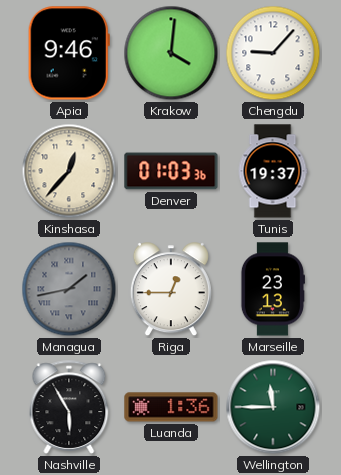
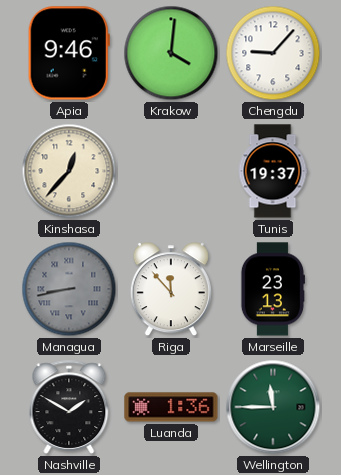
Denver: 01:03 -> none (171, 171)
Managua: 1:43 -> 8:43 (69, 289)
Riga: 12:45 -> 11:53 (171, 290)
Nashville: 5:55 -> 1:50 (69, 407)
